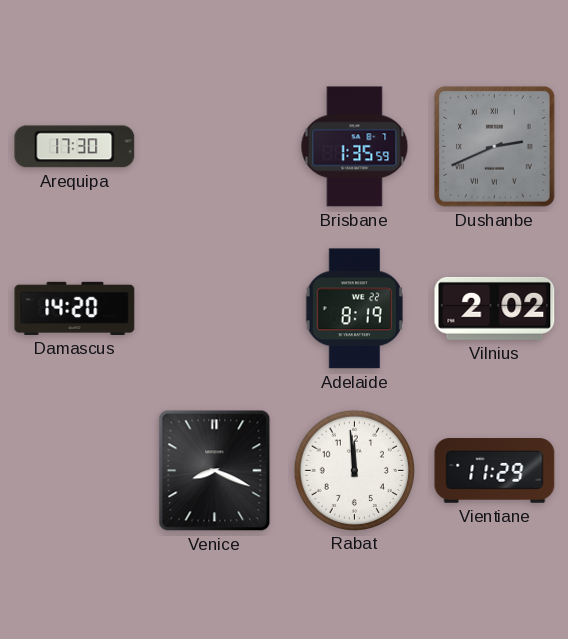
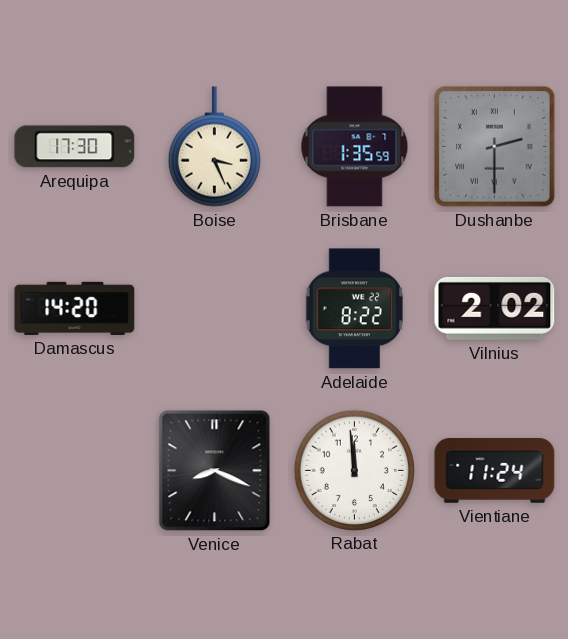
Boise: none -> 3:26 (214, 147)
Dushanbe: 2:41 -> 2:30 (495, 147)
Adelaide: 8:19 -> 8:22 (354, 309)
Vientiane: 11:29 -> 11:24 (495, 471)
